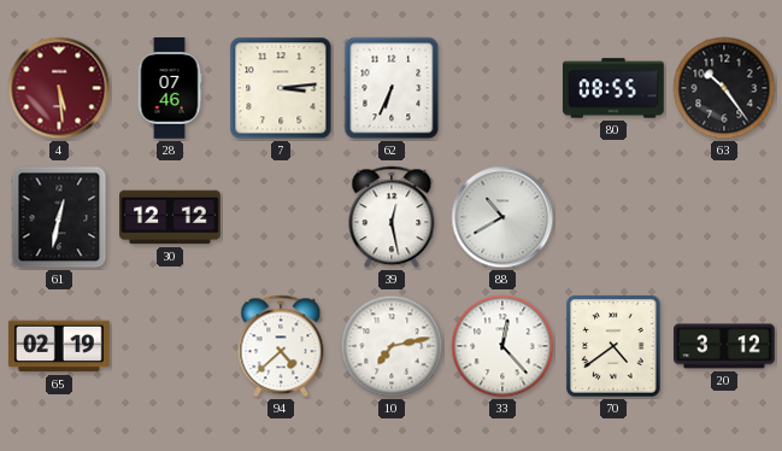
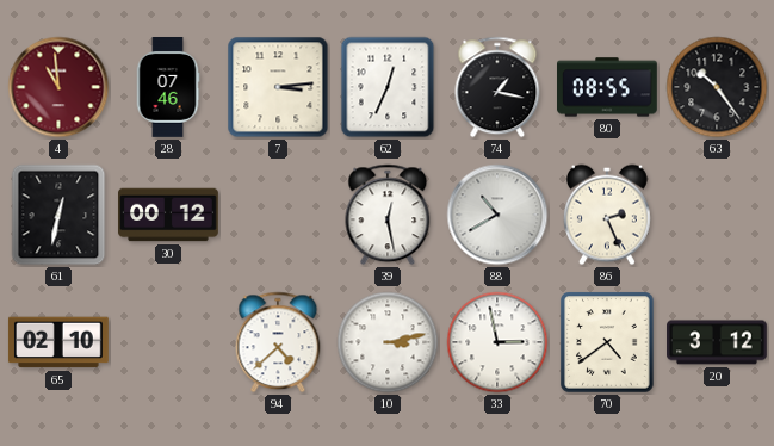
4: 5:29 -> 10:59 (58, 87)
62: 6:34 -> 12:34 (388, 87)
74: none -> 1:17 (497, 87)
30: 12:12 -> 00:12 (169, 215)
86: none -> 2:26 (607, 215)
65: 02:19 -> 02:10 (58, 342)
10: 7:13 -> 3:13 (388, 342)
33: 12:23 -> 2:58 (497, 342)
